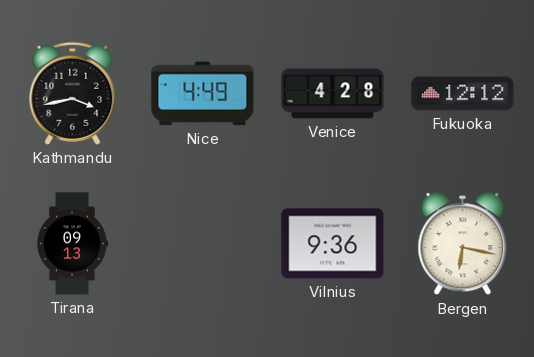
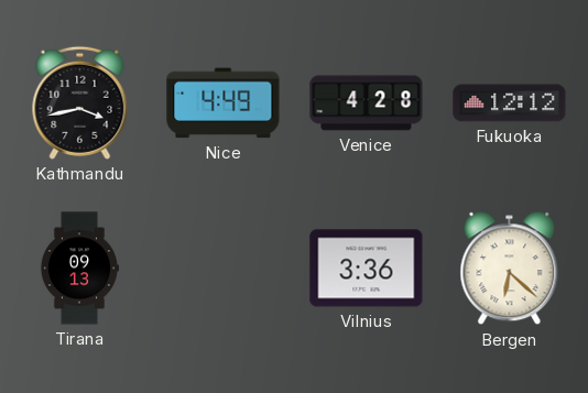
Vilnius: 9:36 -> 3:36 (367, 269)
Bergen: 6:17 -> 6:22 (510, 269)
